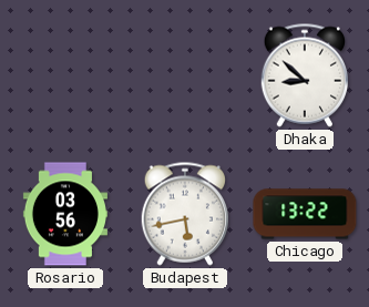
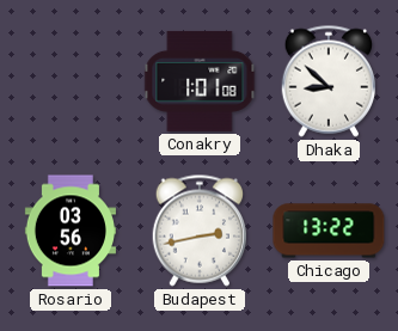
Conakry: none -> 1:01 (200, 81)
Budapest: 5:43 -> 2:43 (198, 231)
